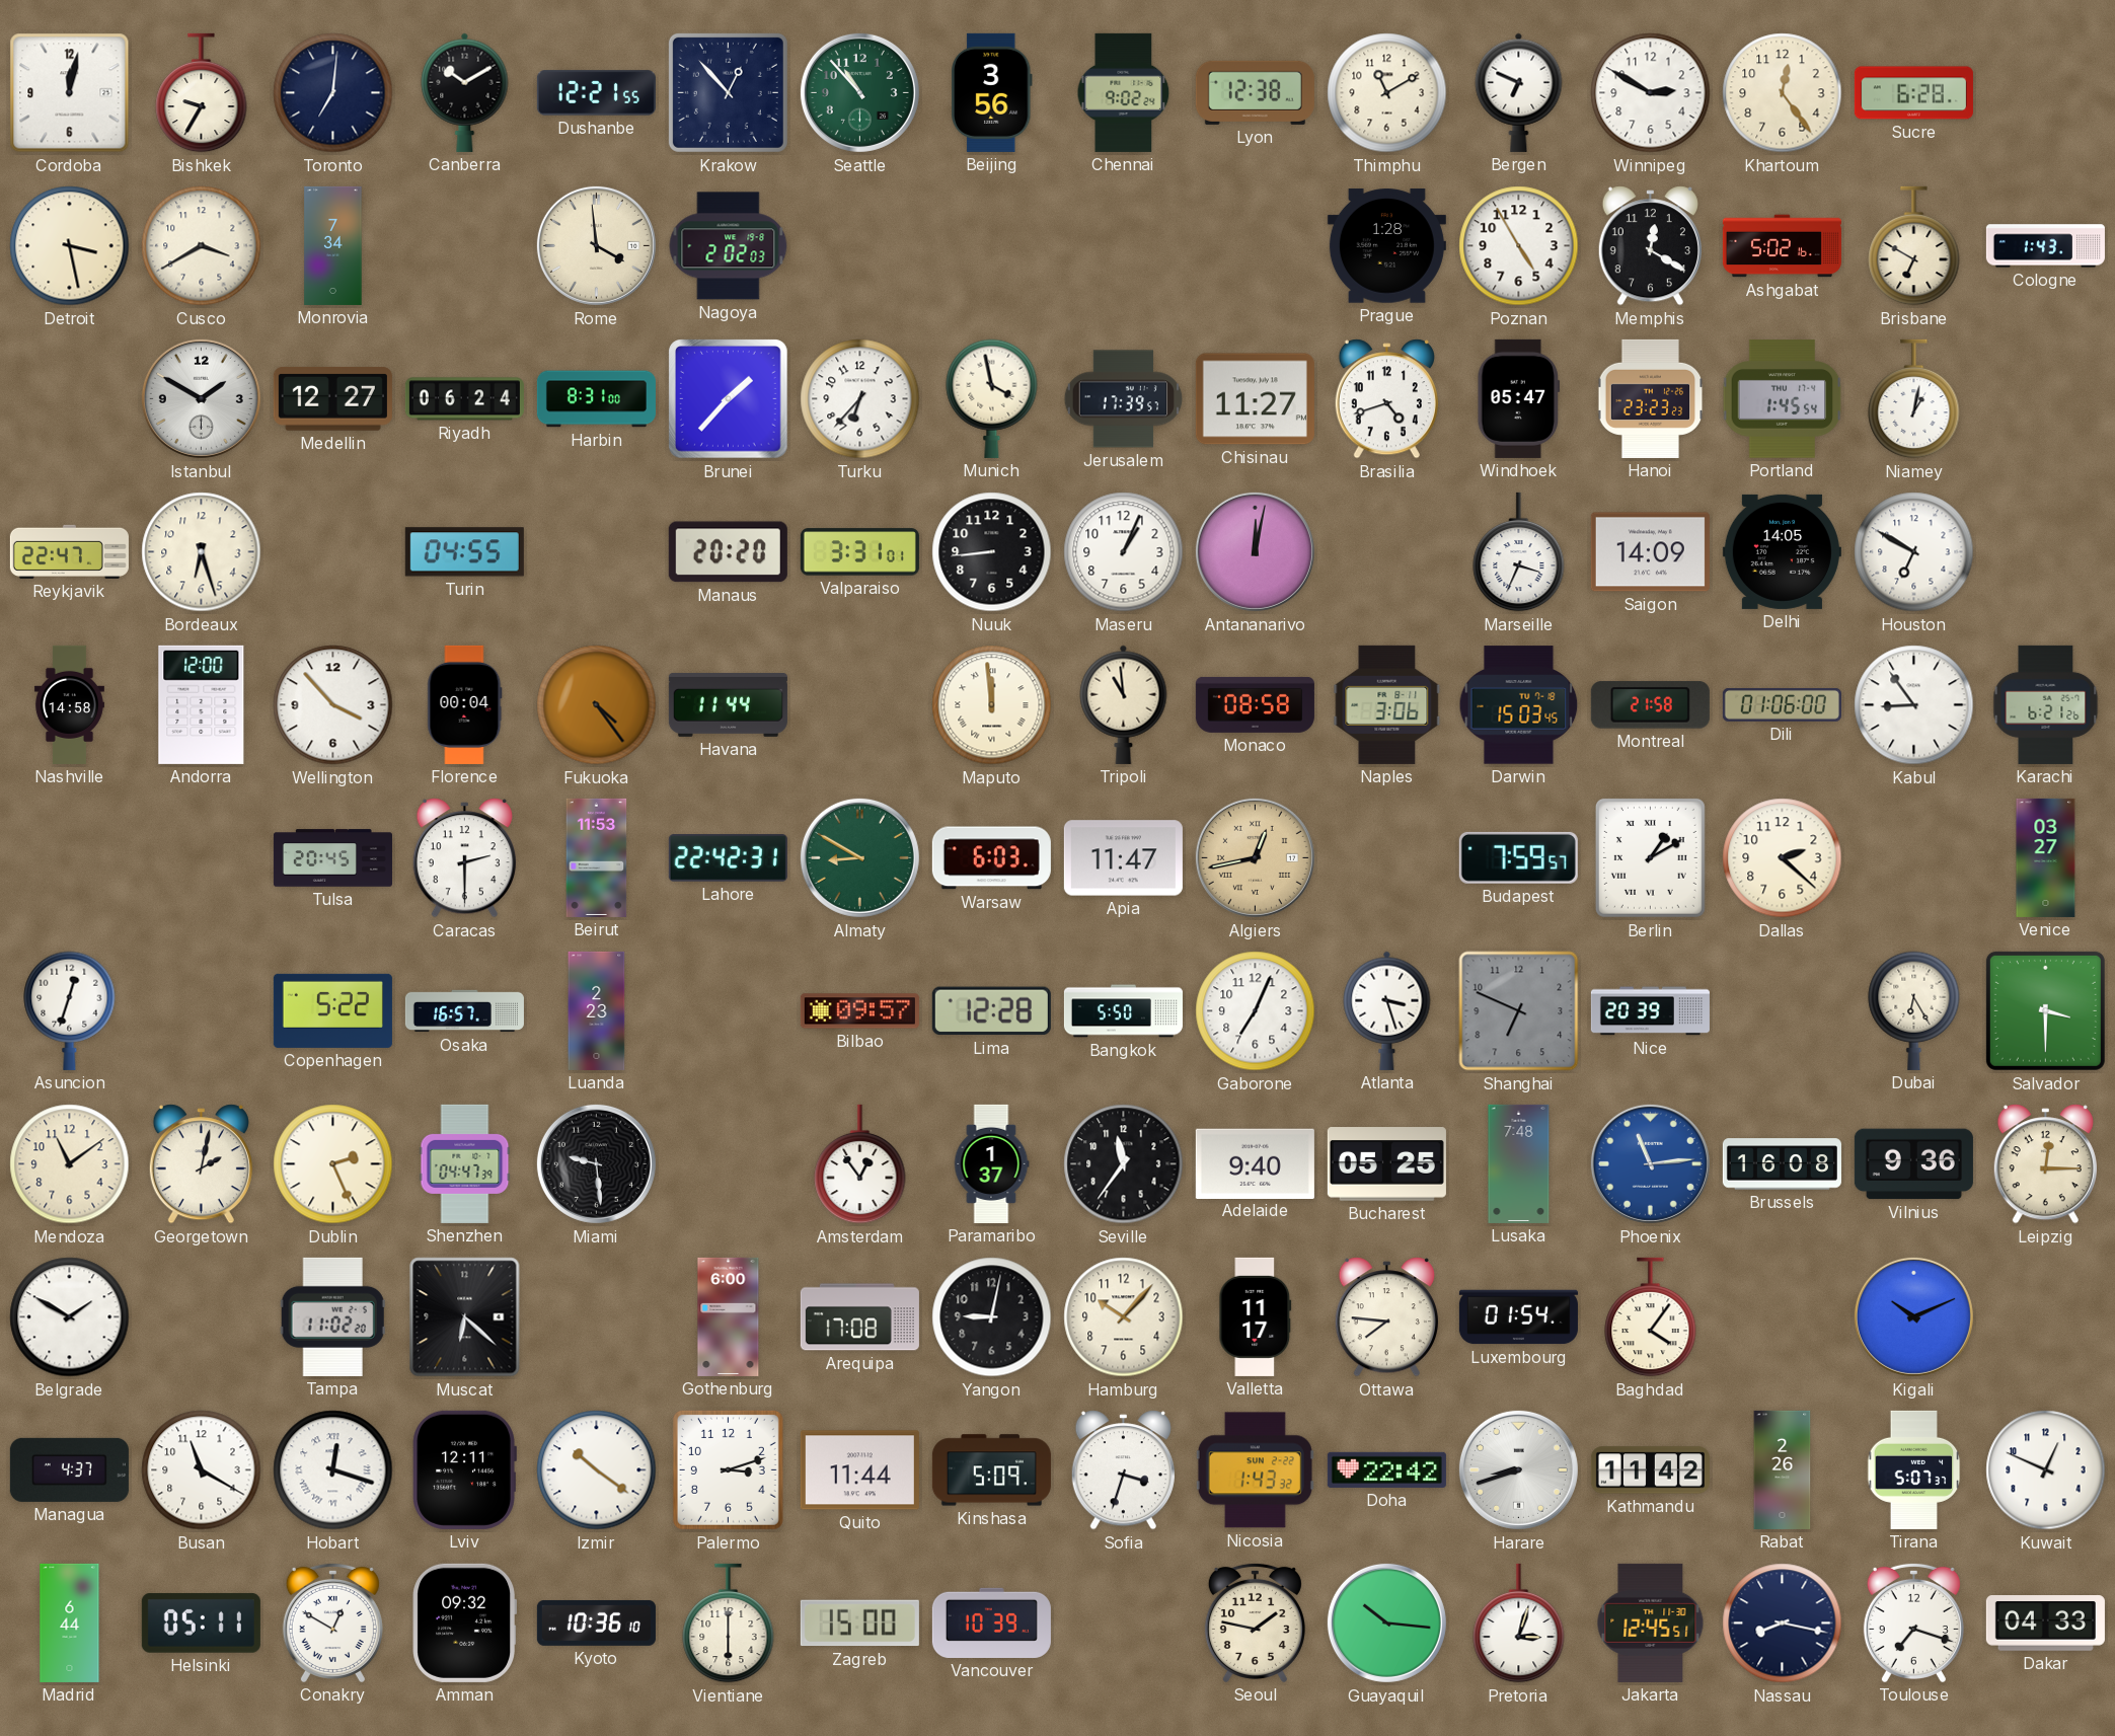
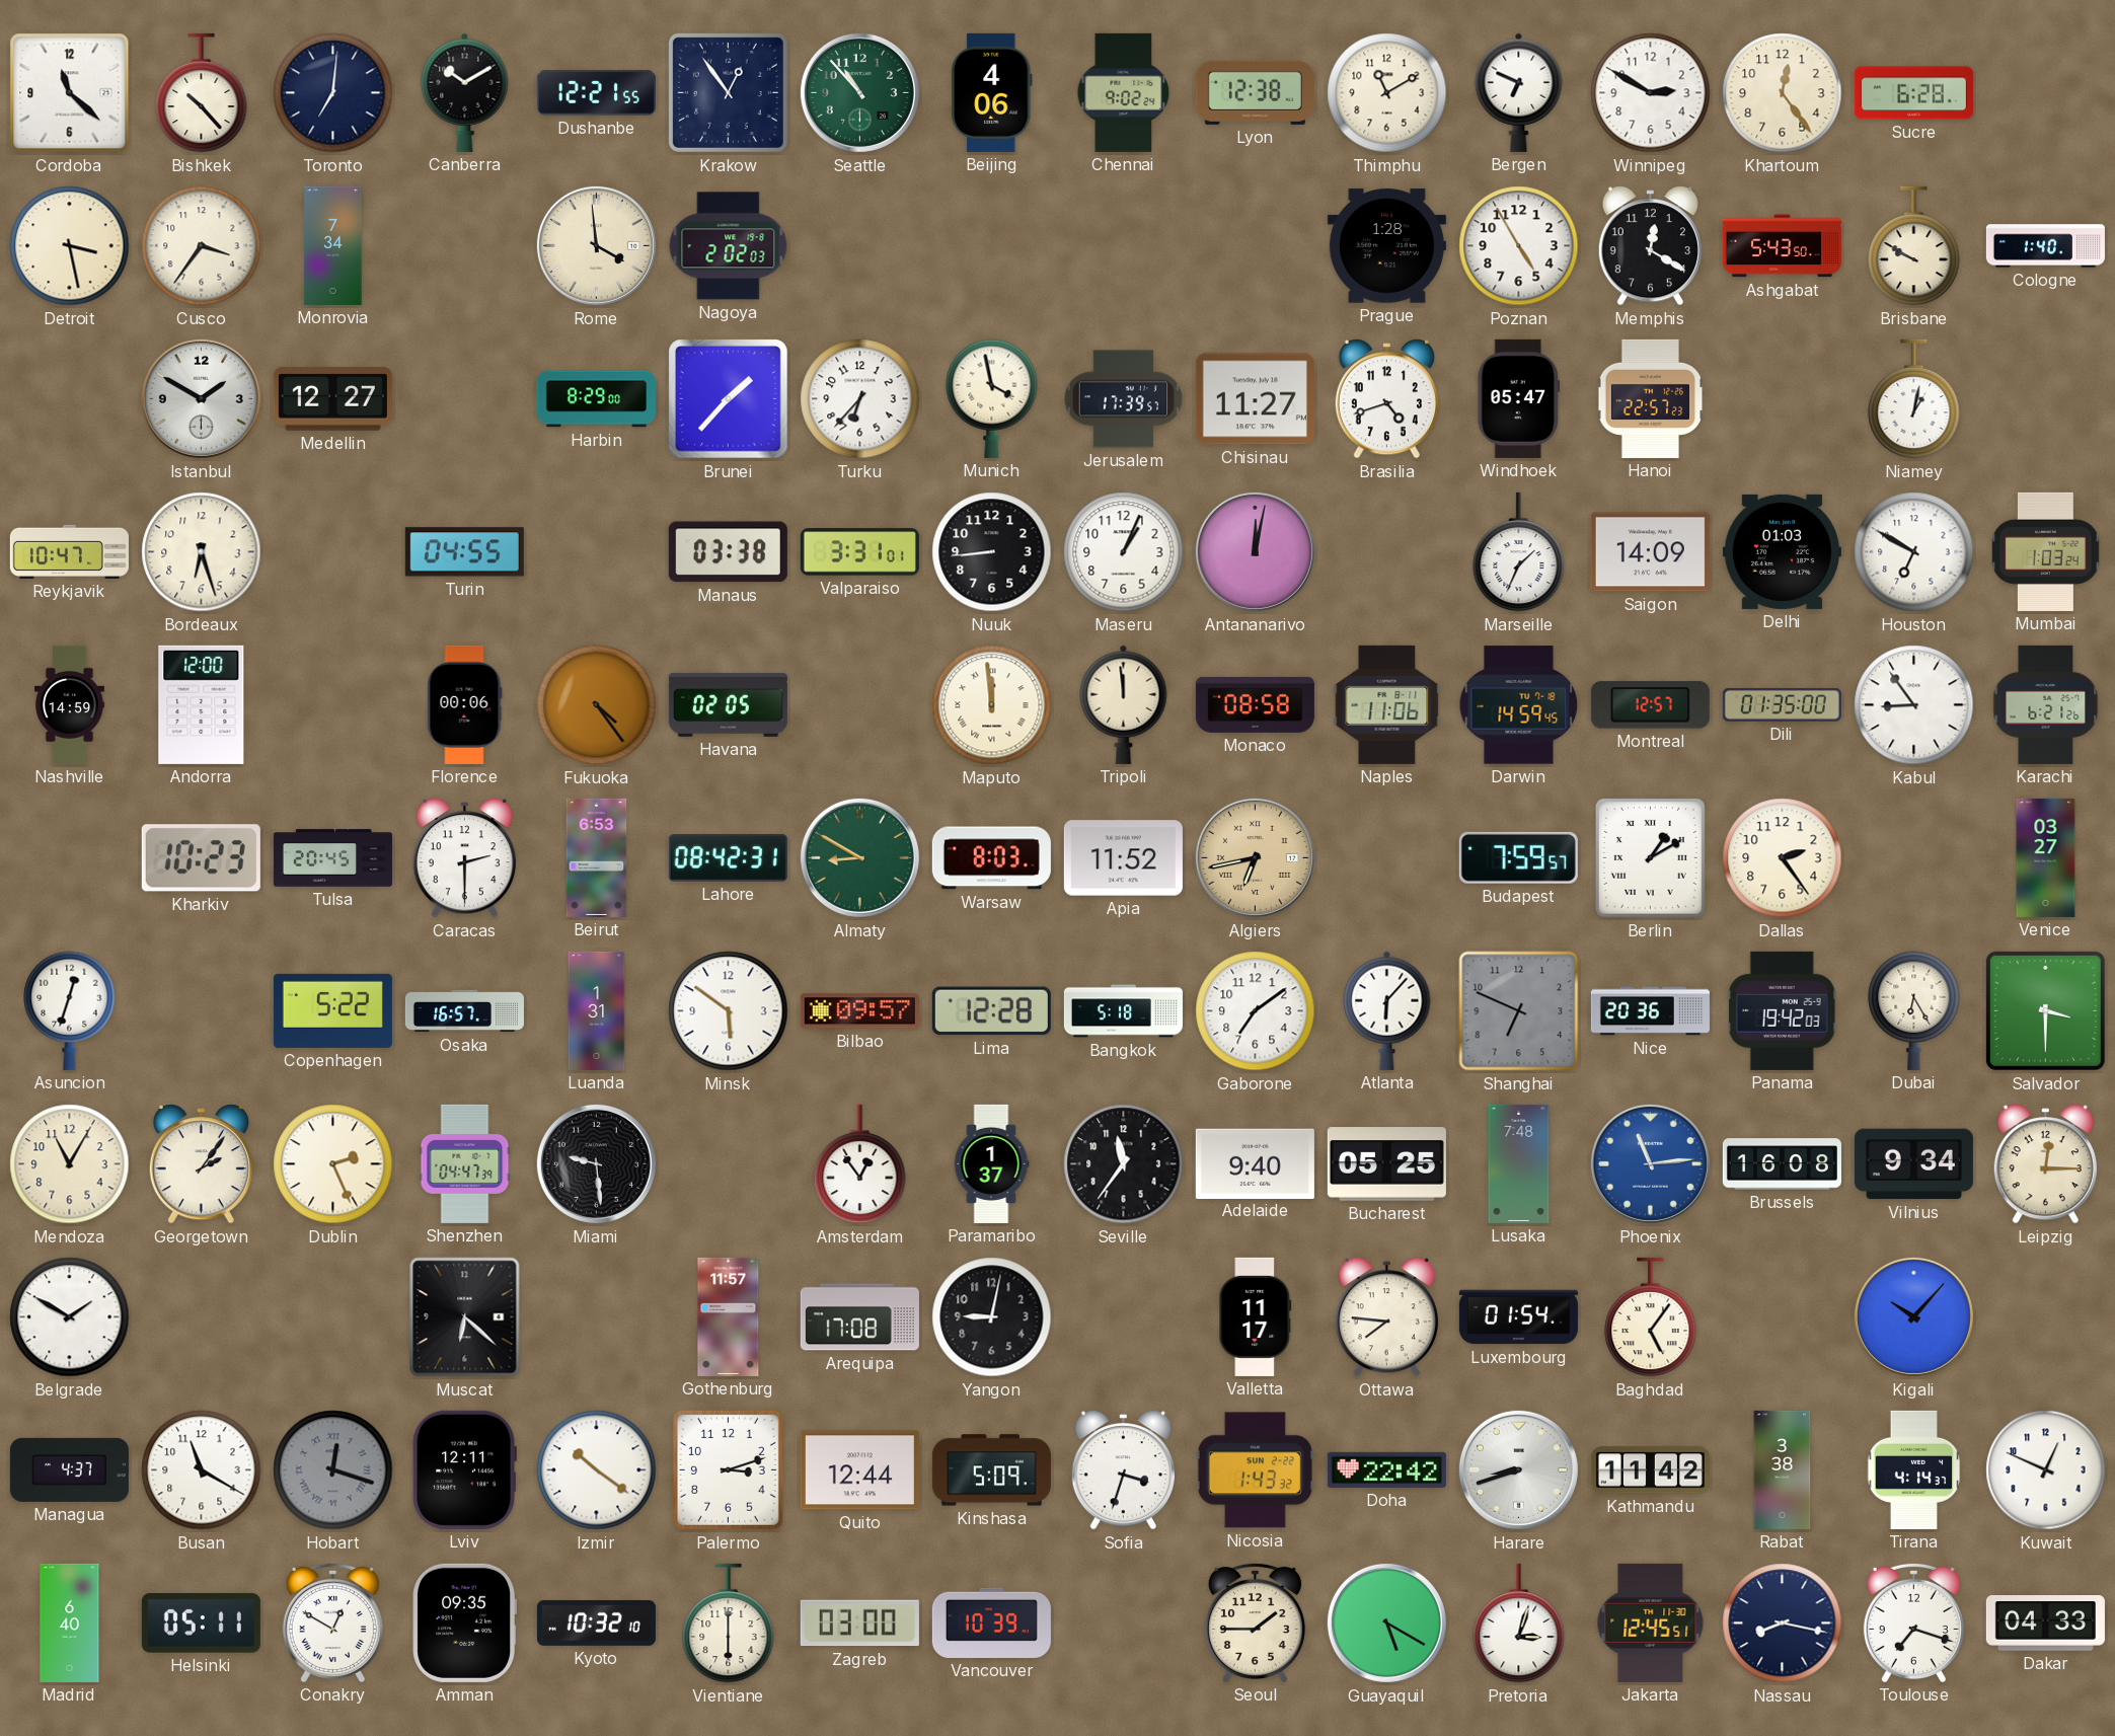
Cordoba: 12:02 -> 11:22 (70, 93)
Bishkek: 9:35 -> 10:23 (202, 93)
Krakow: 12:53 -> 12:54 (728, 92)
Beijing: 3:56 -> 4:06 (991, 92)
Cusco: 3:40 -> 3:36 (202, 246)
Ashgabat: 5:02 -> 5:43 (1782, 246)
Brisbane: 6:50 -> 9:50 (1914, 246)
Cologne: 1:43 -> 1:40 (2045, 246)
Riyadh: 06:24 -> none (464, 399)
Harbin: 8:31 -> 8:29 (596, 399)
Hanoi: 23:23 -> 22:57 (1651, 398)
Portland: 1:45 -> none (1783, 399)
Reykjavik: 22:47 -> 10:47 (69, 551)
Manaus: 20:20 -> 03:38 (728, 552)
Marseille: 3:34 -> 1:34 (1519, 552)
Delhi: 14:05 -> 01:03 (1782, 551)
Mumbai: none -> 1:03 (2046, 551)
Nashville: 14:58 -> 14:59 (69, 704)
Wellington: 3:53 -> none (333, 705)
Florence: 00:04 -> 00:06 (465, 704)
Havana: 11:44 -> 02:05 (728, 704)
Tripoli: 10:59 -> 11:59 (1124, 704)
Naples: 3:06 -> 11:06 (1387, 704)
Darwin: 15:03 -> 14:59 (1519, 705)
Montreal: 21:58 -> 12:57 (1650, 705)
Dili: 01:06 -> 01:35 (1782, 704)
Kharkiv: none -> 10:23 (201, 858)
Beirut: 11:53 -> 6:53 (597, 857)
Lahore: 22:42 -> 08:42 (728, 858)
Warsaw: 6:03 -> 8:03 (991, 858)
Apia: 11:47 -> 11:52 (1123, 858)
Algiers: 12:43 -> 6:43 (1255, 857)
Dallas: 2:22 -> 2:24 (1783, 858)
Luanda: 2:23 -> 1:31 (597, 1010)
Minsk: none -> 5:51 (729, 1011)
Bangkok: 5:50 -> 5:18 (1123, 1011)
Gaborone: 7:04 -> 7:09 (1256, 1011)
Atlanta: 3:27 -> 6:07 (1387, 1010)
Nice: 20:39 -> 20:36 (1650, 1011)
Panama: none -> 19:42 (1782, 1010)
Mendoza: 11:09 -> 11:05 (70, 1164)
Georgetown: 2:02 -> 2:06 (201, 1164)
Vilnius: 9:36 -> 9:34 (1913, 1164)
Tampa: 11:02 -> none (332, 1316)
Gothenburg: 6:00 -> 11:57 (729, 1316)
Hamburg: 10:07 -> none (1124, 1317)
Baghdad: 4:06 -> 5:06 (1651, 1317)
Kigali: 10:11 -> 10:07 (1913, 1316)
Hobart dial: white -> grey (333, 1470)
Quito: 11:44 -> 12:44 (859, 1470)
Rabat: 2:26 -> 3:38 (1783, 1469)
Tirana: 5:07 -> 4:14 (1914, 1469)
Madrid: 6:44 -> 6:40 (70, 1622)
Amman: 09:32 -> 09:35 (464, 1622)
Kyoto: 10:36 -> 10:32 (596, 1622)
Zagreb: 15:00 -> 03:00 (859, 1624)
Seoul: 1:47 -> 1:45 (1255, 1622)
Guayaquil: 10:16 -> 5:20 (1386, 1622)
